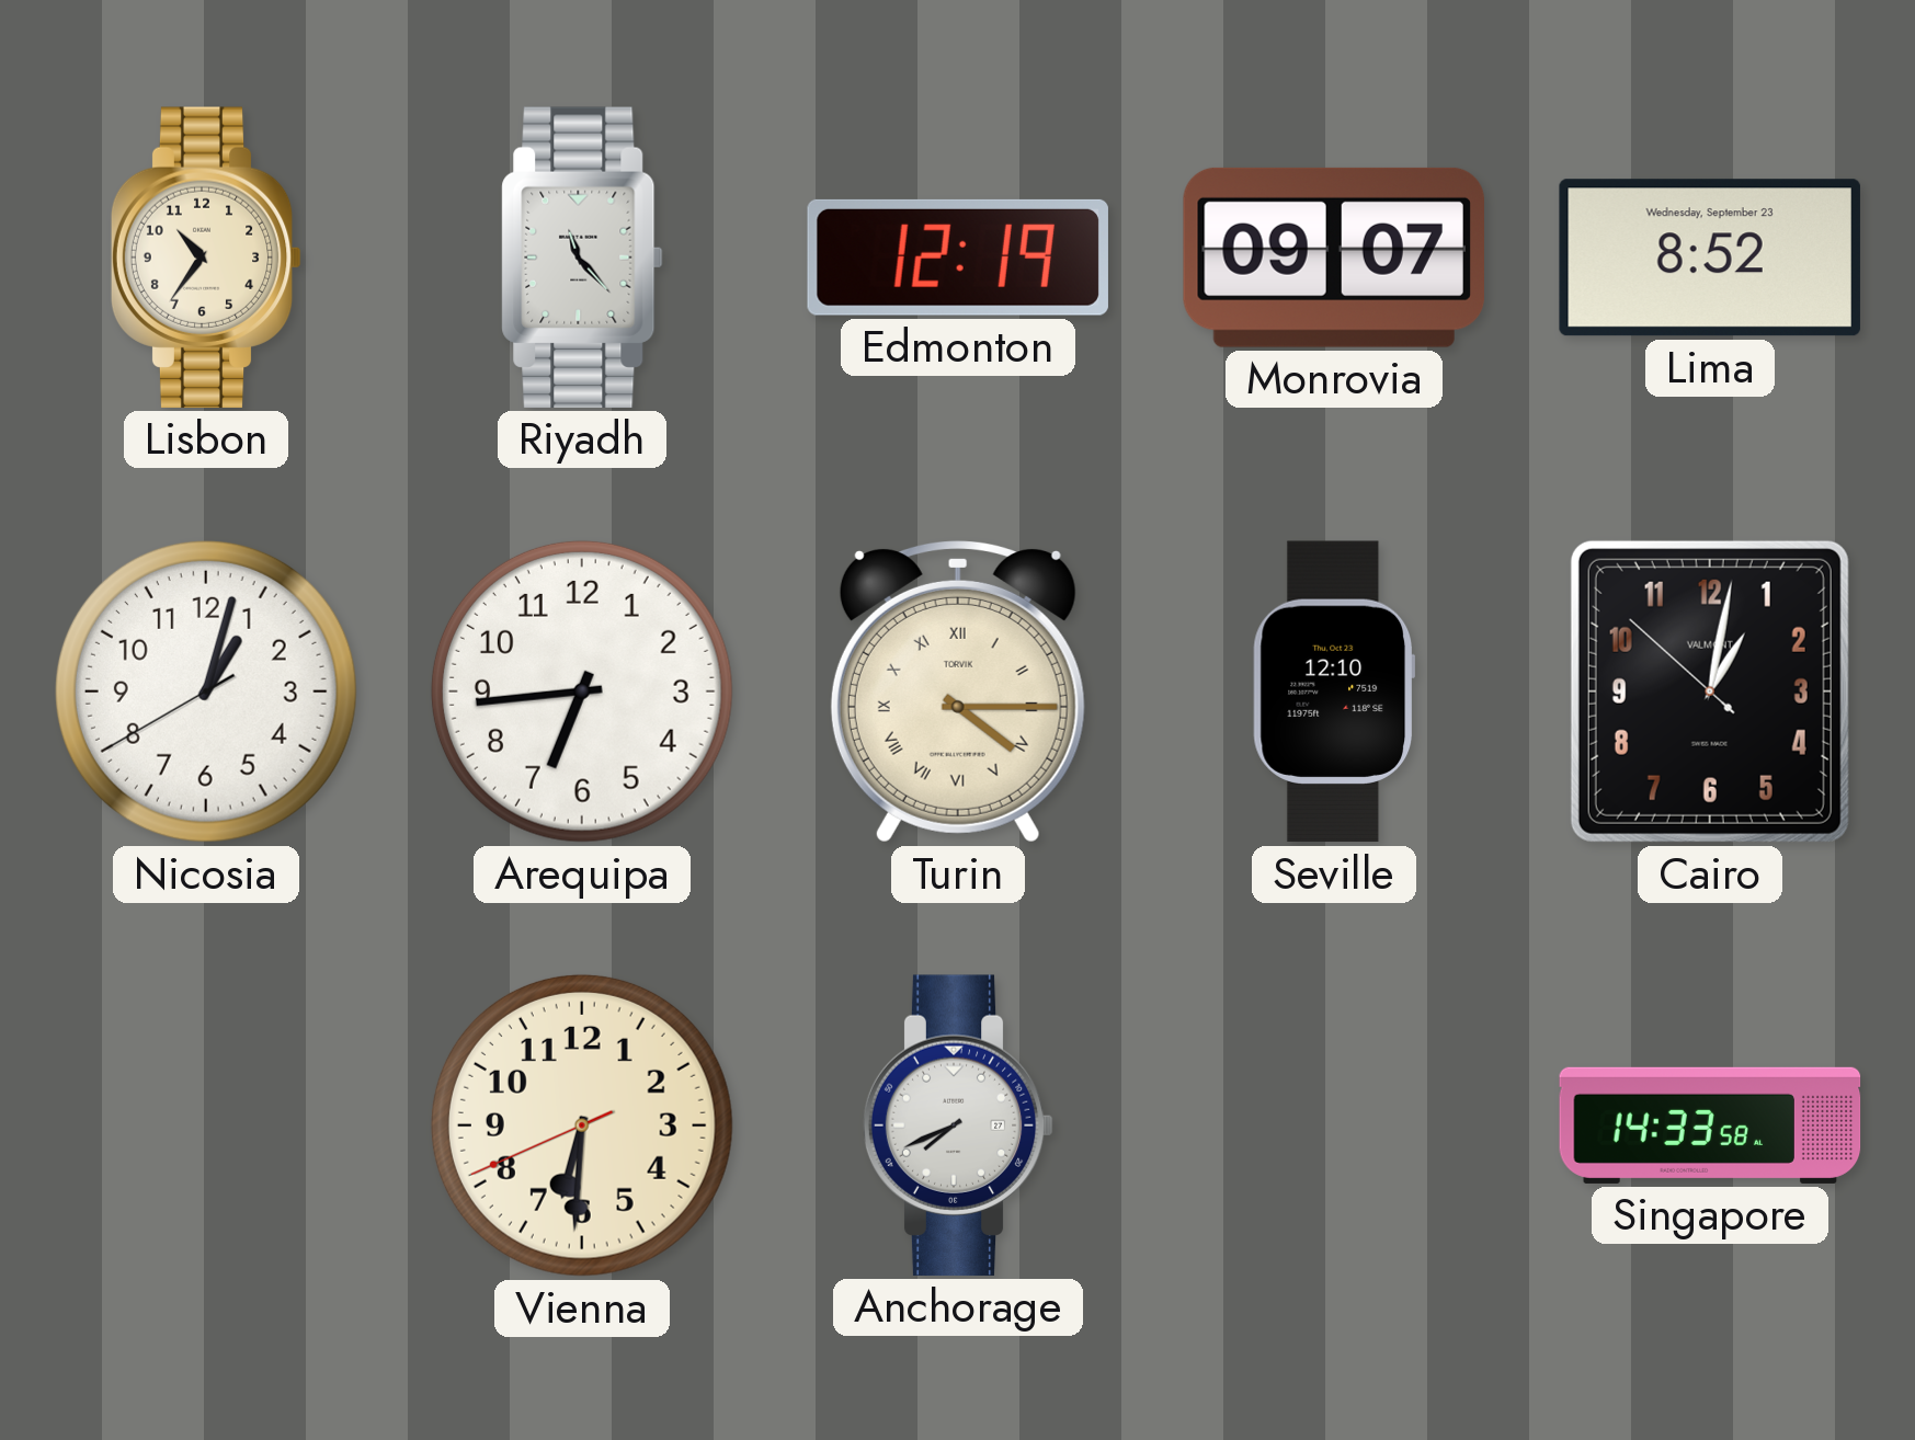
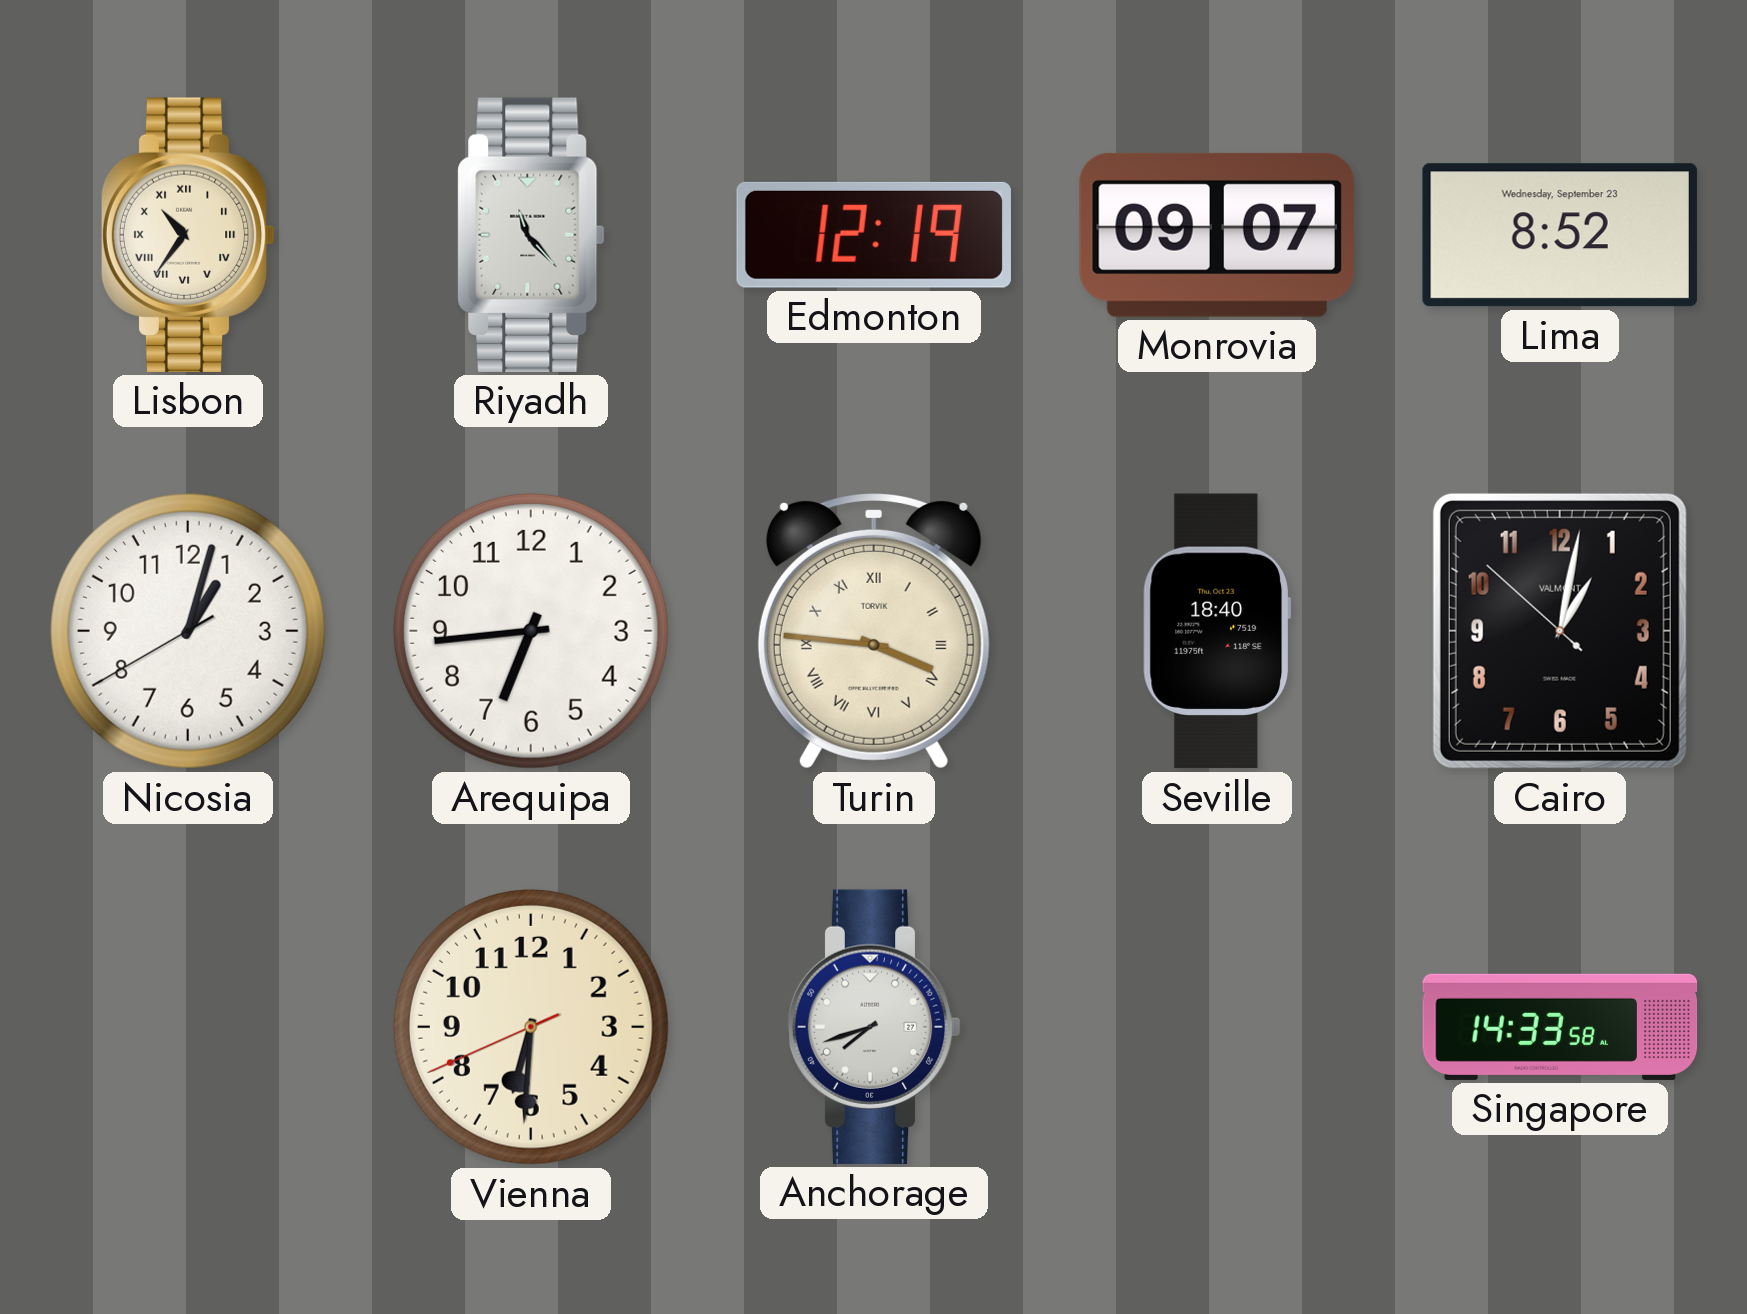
Lisbon numerals: Arabic -> Roman (188, 235)
Turin: 4:15 -> 3:46 (874, 631)
Seville: 12:10 -> 18:40 (1216, 631)
Anchorage: 7:41 -> 7:42 (874, 1027)
